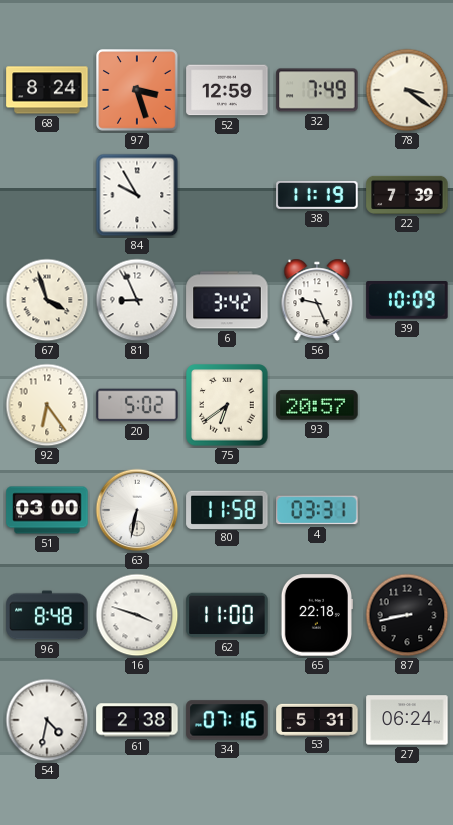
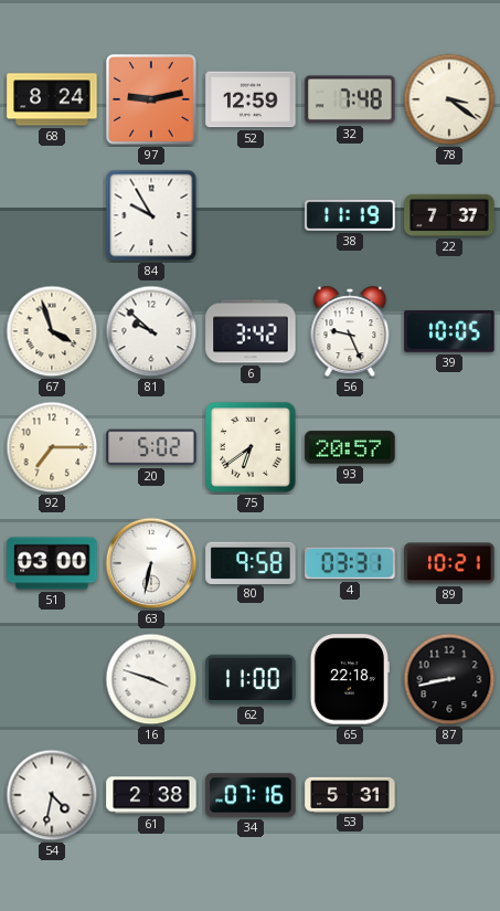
97: 3:27 -> 9:13 (151, 99)
32: 7:49 -> 7:48 (350, 99)
22: 7:39 -> 7:37 (449, 215)
81: 8:56 -> 9:52 (151, 331)
39: 10:09 -> 10:05 (449, 332)
92: 6:24 -> 7:15 (52, 447)
80: 11:58 -> 9:58 (251, 562)
89: none -> 10:21 (449, 563)
96: 8:48 -> none (47, 615)
27: 06:24 -> none (407, 720)
